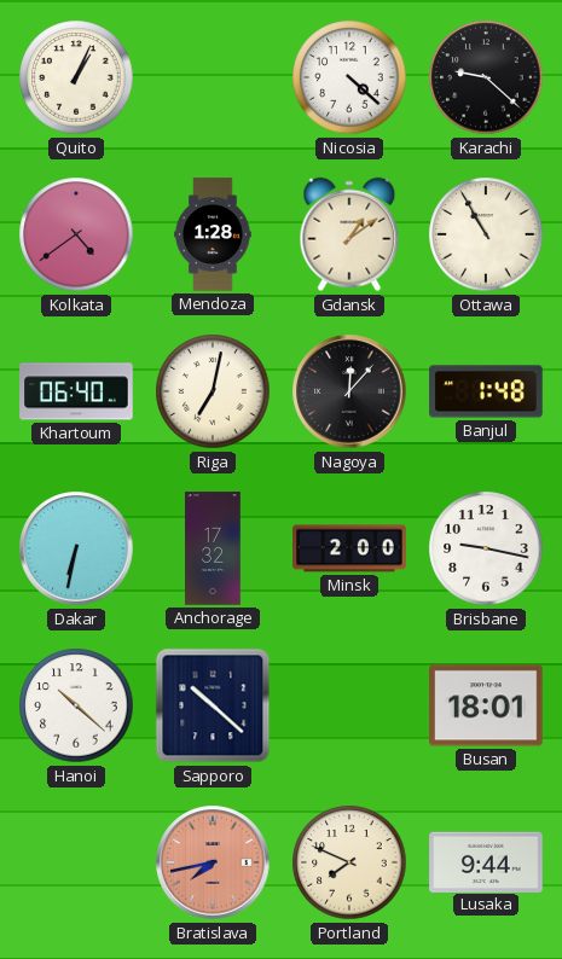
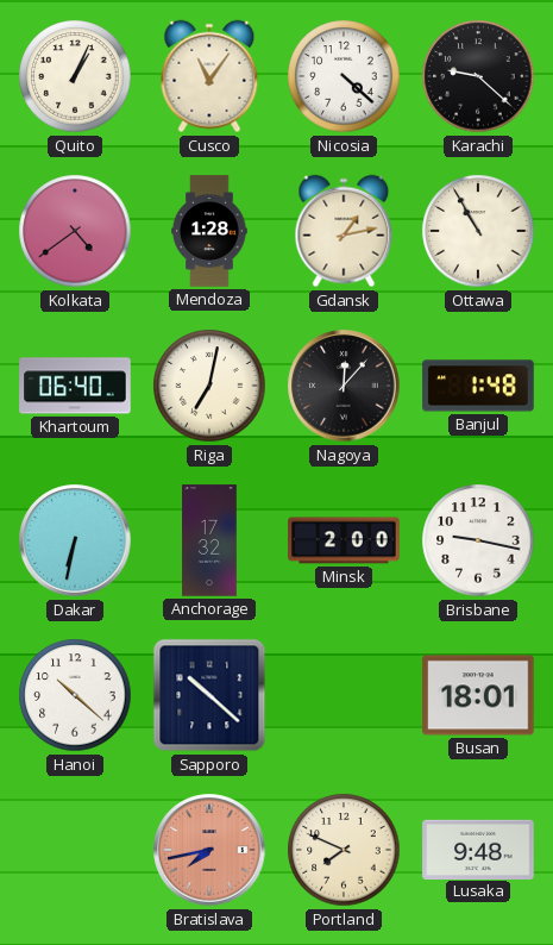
Cusco: none -> 11:06 (209, 76)
Gdansk: 1:09 -> 1:13 (344, 231)
Lusaka: 9:44 -> 9:48 (478, 849)
